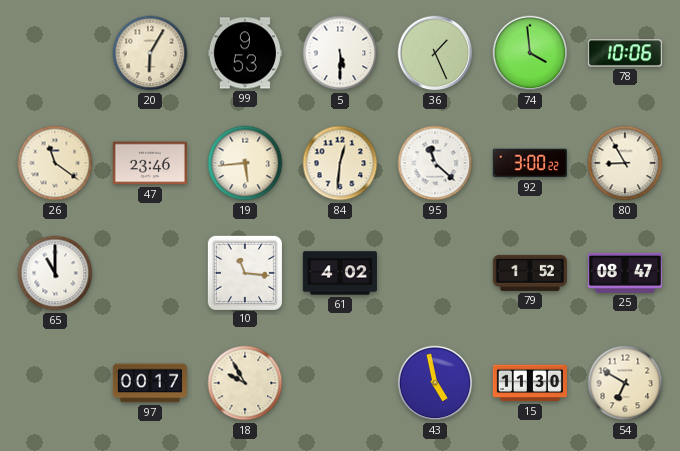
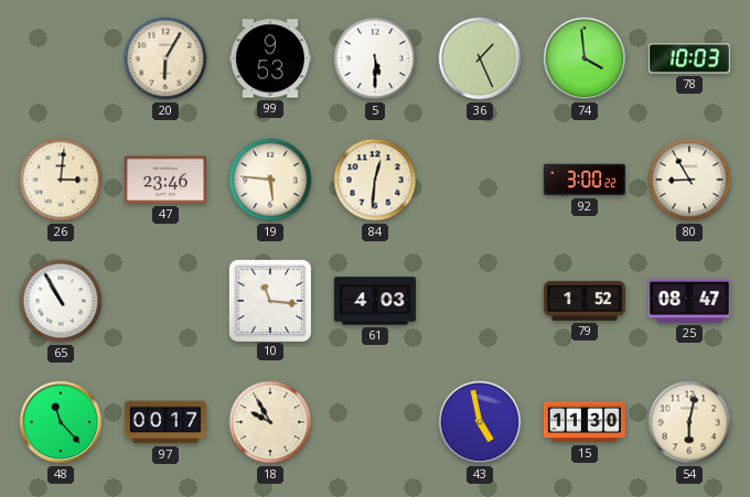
78: 10:06 -> 10:03 (689, 58)
26: 11:21 -> 3:01 (61, 180)
19: 5:44 -> 5:46 (270, 180)
95: 11:22 -> none (435, 163)
65: 11:00 -> 10:55 (61, 301)
61: 4:02 -> 4:03 (375, 301)
48: none -> 11:23 (61, 422)
54: 6:50 -> 6:02 (689, 422)
